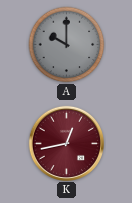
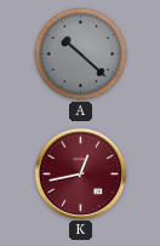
A: 10:00 -> 10:22 (81, 55)
